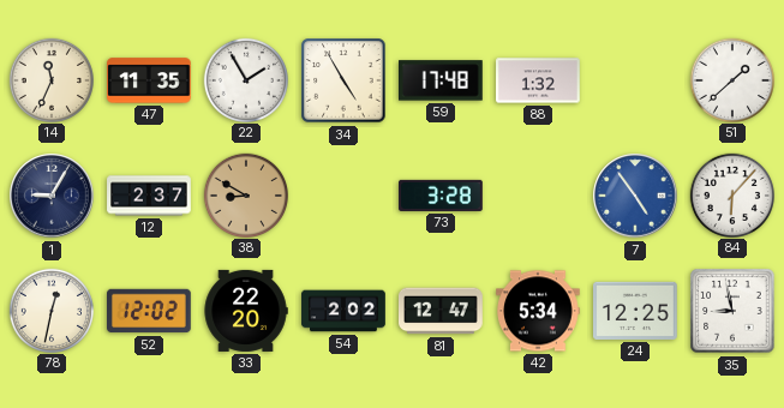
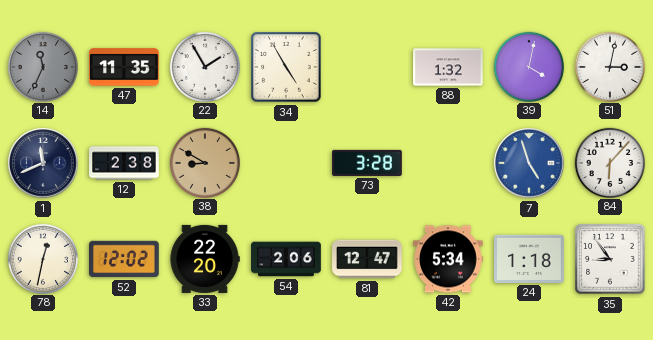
14 dial: cream -> grey (42, 66)
59: 17:48 -> none (442, 80)
39: none -> 4:02 (528, 66)
51: 1:38 -> 3:02 (609, 66)
1: 9:05 -> 11:41 (43, 163)
12: 2:37 -> 2:38 (124, 163)
7: 4:54 -> 4:57 (529, 163)
54: 2:02 -> 2:06 (286, 259)
24: 12:25 -> 1:18 (530, 259)
35: 8:58 -> 8:54 (610, 259)
